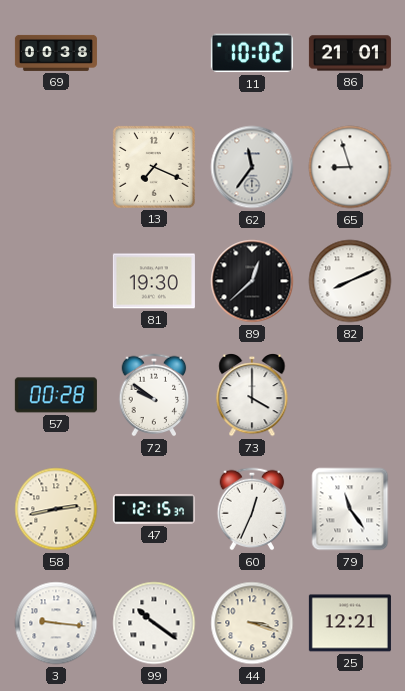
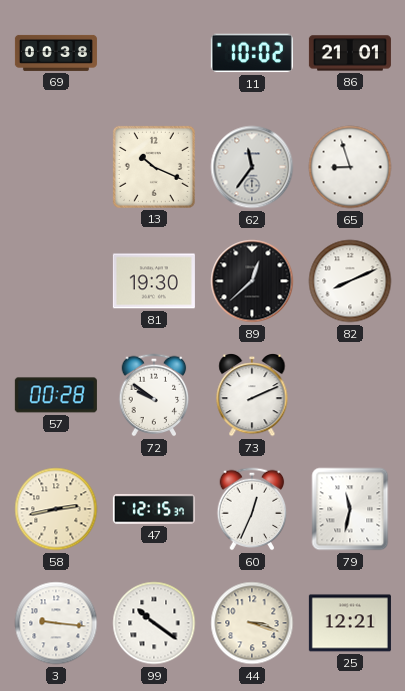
13: 7:19 -> 10:19 (154, 167)
73: 4:00 -> 2:11 (252, 395)
79: 11:24 -> 11:32 (350, 509)
